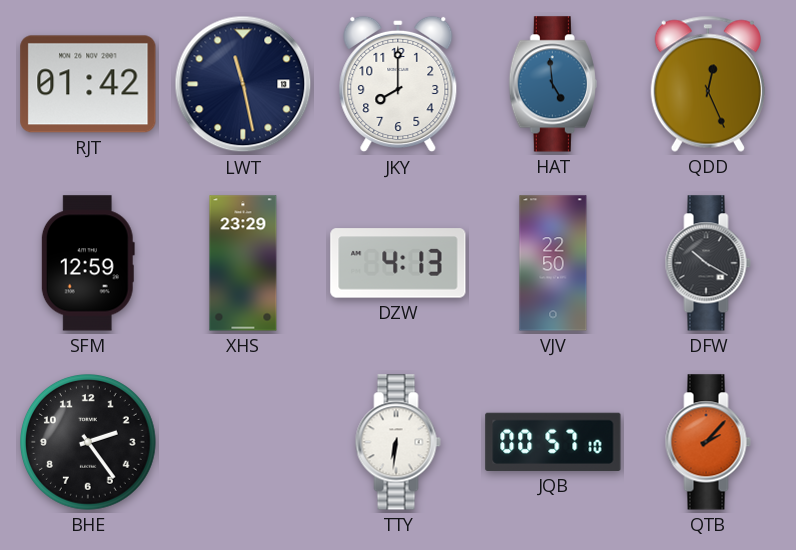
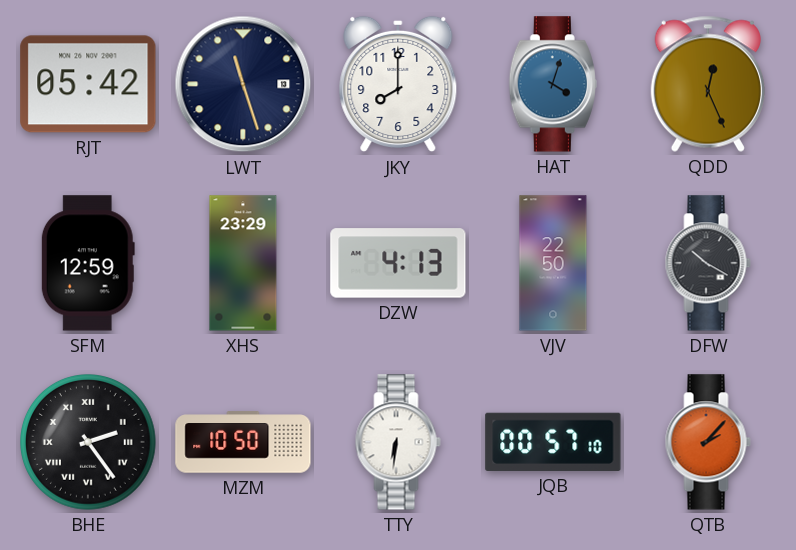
RJT: 01:42 -> 05:42 (88, 84)
LWT: 11:28 -> 11:27 (243, 84)
HAT: 4:59 -> 4:03 (553, 84)
BHE numerals: Arabic -> Roman (89, 443)
MZM: none -> 10:50 (243, 442)
